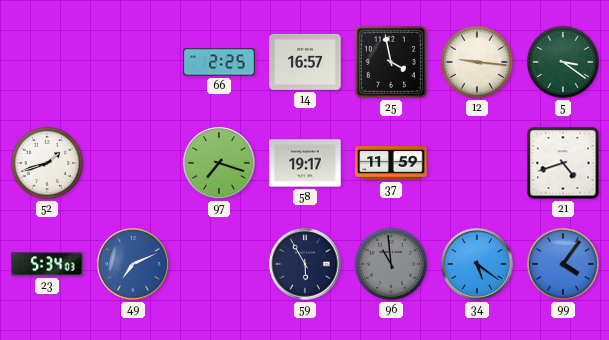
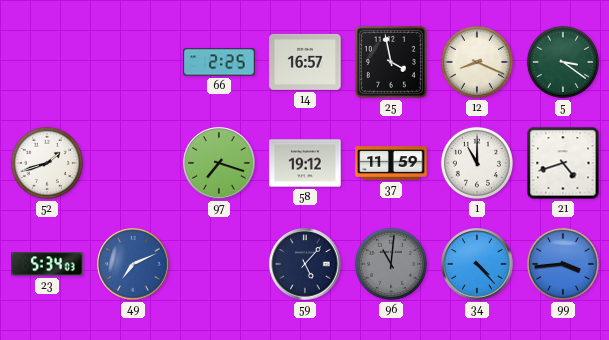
12: 9:16 -> 8:19 (477, 62)
58: 19:17 -> 19:12 (305, 163)
1: none -> 11:00 (477, 163)
59: 5:55 -> 5:07 (305, 264)
96: 10:59 -> 11:01 (391, 264)
34: 5:21 -> 4:23 (477, 264)
99: 4:06 -> 3:44 (563, 264)
